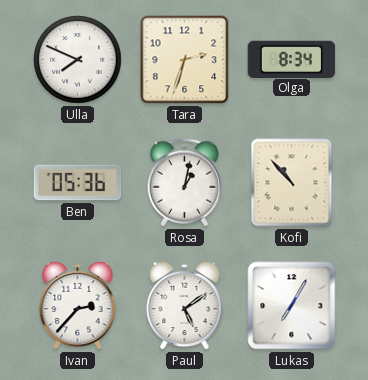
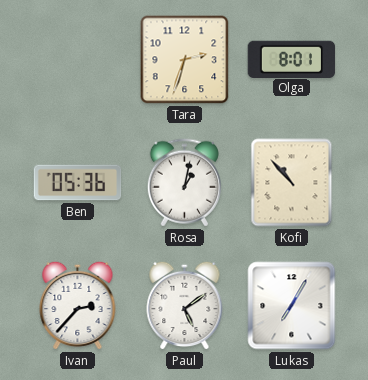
Ulla: 7:49 -> none (78, 60)
Olga: 8:34 -> 8:01 (292, 59)
